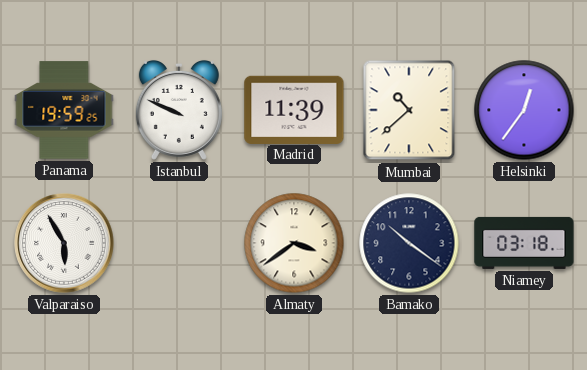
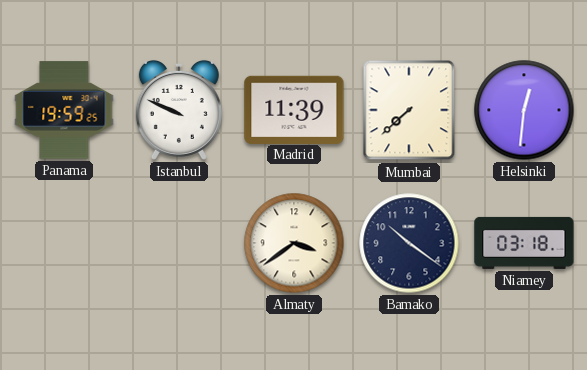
Mumbai: 10:38 -> 7:38 (409, 110)
Helsinki: 12:36 -> 12:31 (524, 110)
Valparaiso: 5:55 -> none (64, 243)
